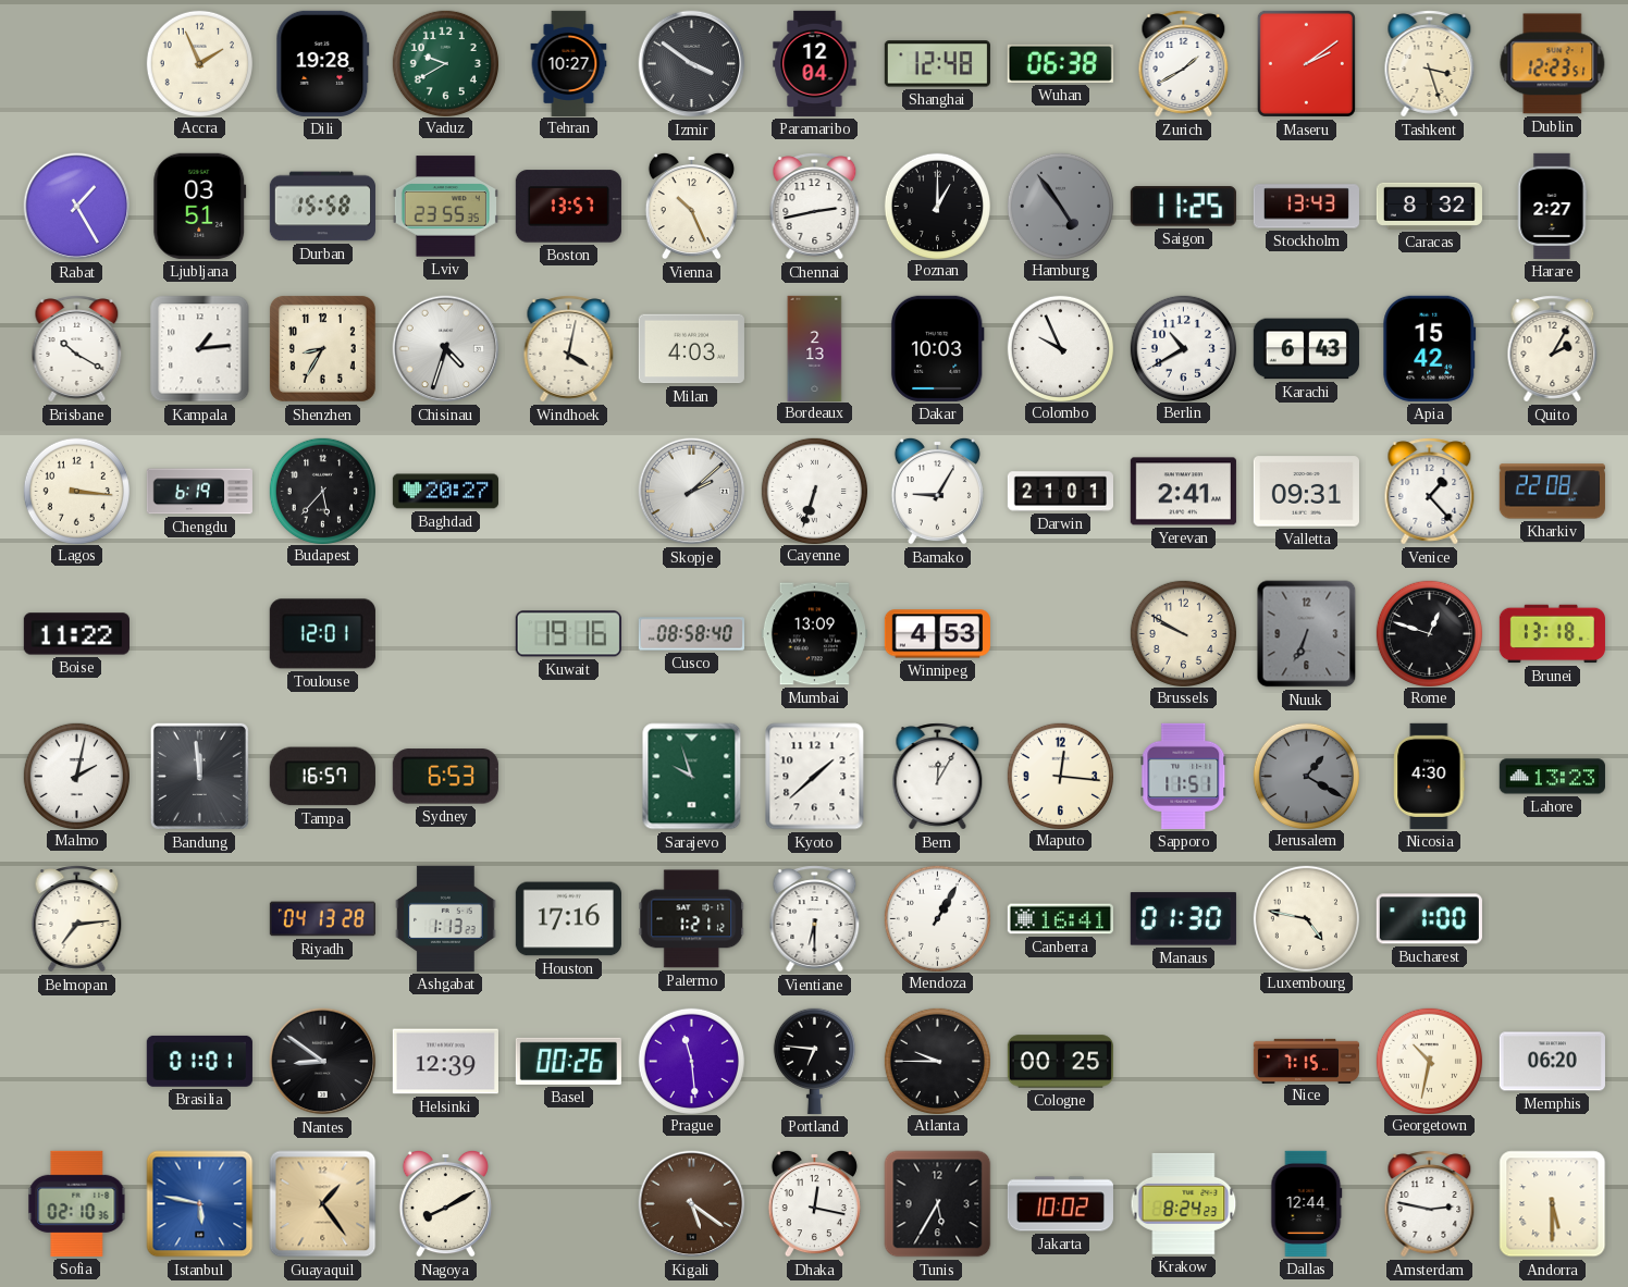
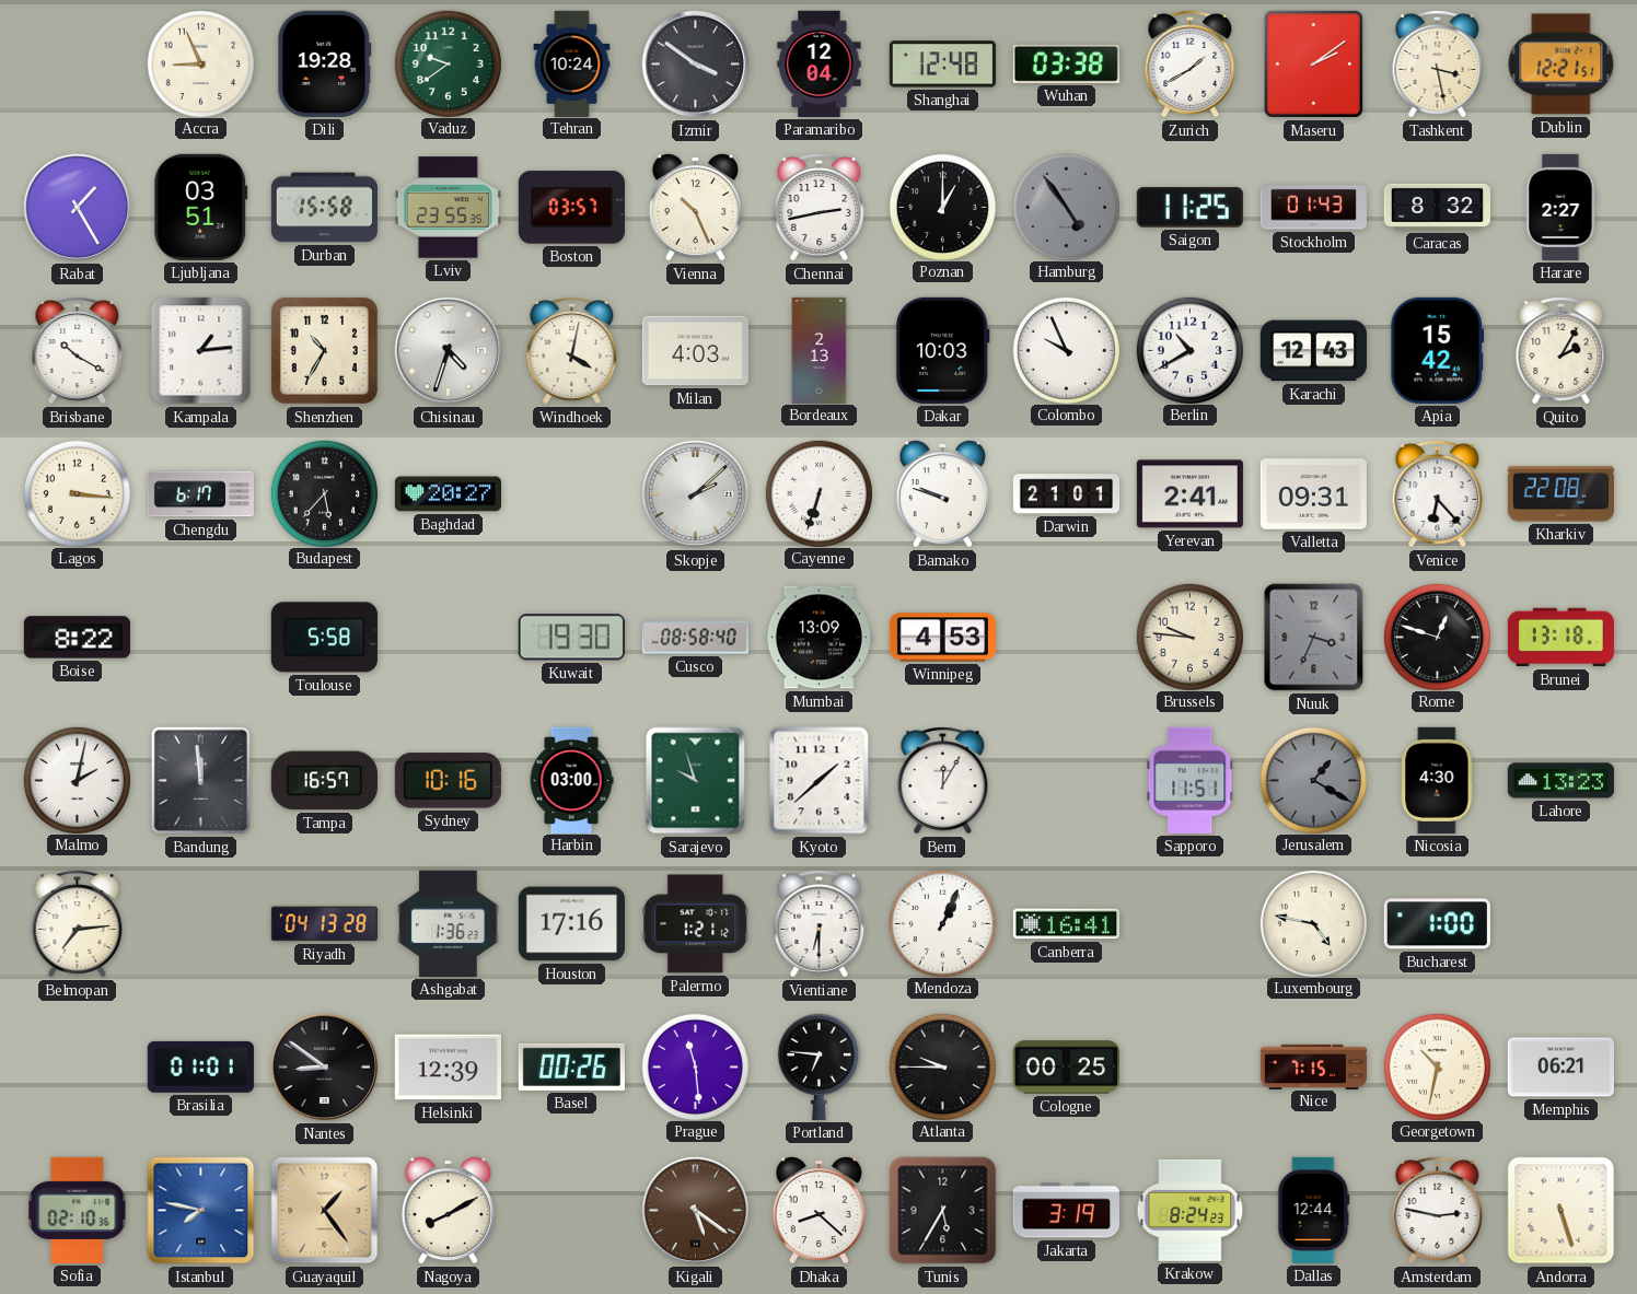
Accra: 1:56 -> 8:56 (200, 63)
Vaduz: 9:40 -> 9:39 (448, 63)
Tehran: 10:27 -> 10:24 (572, 63)
Wuhan: 06:38 -> 03:38 (1066, 63)
Tashkent: 3:27 -> 3:28 (1438, 65)
Dublin: 12:23 -> 12:21 (1561, 65)
Boston: 13:57 -> 03:57 (571, 208)
Stockholm: 13:43 -> 01:43 (1313, 208)
Shenzhen: 8:35 -> 10:35 (324, 350)
Karachi: 6:43 -> 12:43 (1313, 351)
Chengdu: 6:19 -> 6:17 (200, 494)
Bamako: 9:05 -> 9:48 (942, 493)
Venice: 1:23 -> 6:23 (1438, 494)
Boise: 11:22 -> 8:22 (77, 638)
Toulouse: 12:01 -> 5:58 (324, 638)
Kuwait: 19:16 -> 19:30 (571, 638)
Brussels: 9:50 -> 9:46 (1189, 637)
Nuuk: 6:34 -> 3:34 (1314, 638)
Sydney: 6:53 -> 10:16 (448, 781)
Harbin: none -> 03:00 (571, 780)
Maputo: 12:16 -> none (1060, 776)
Ashgabat: 1:13 -> 1:36 (449, 923)
Mendoza: 1:05 -> 1:04 (942, 923)
Manaus: 01:30 -> none (1183, 919)
Memphis: 06:20 -> 06:21 (1560, 1068)
Istanbul: 5:47 -> 7:47 (201, 1211)
Dhaka: 12:17 -> 8:22 (818, 1210)
Jakarta: 10:02 -> 3:19 (1066, 1211)
Andorra: 5:30 -> 5:27 (1561, 1211)
